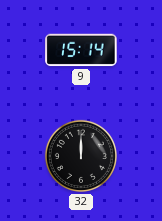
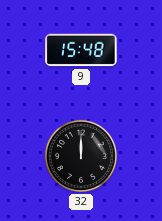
9: 15:14 -> 15:48 (81, 50)
